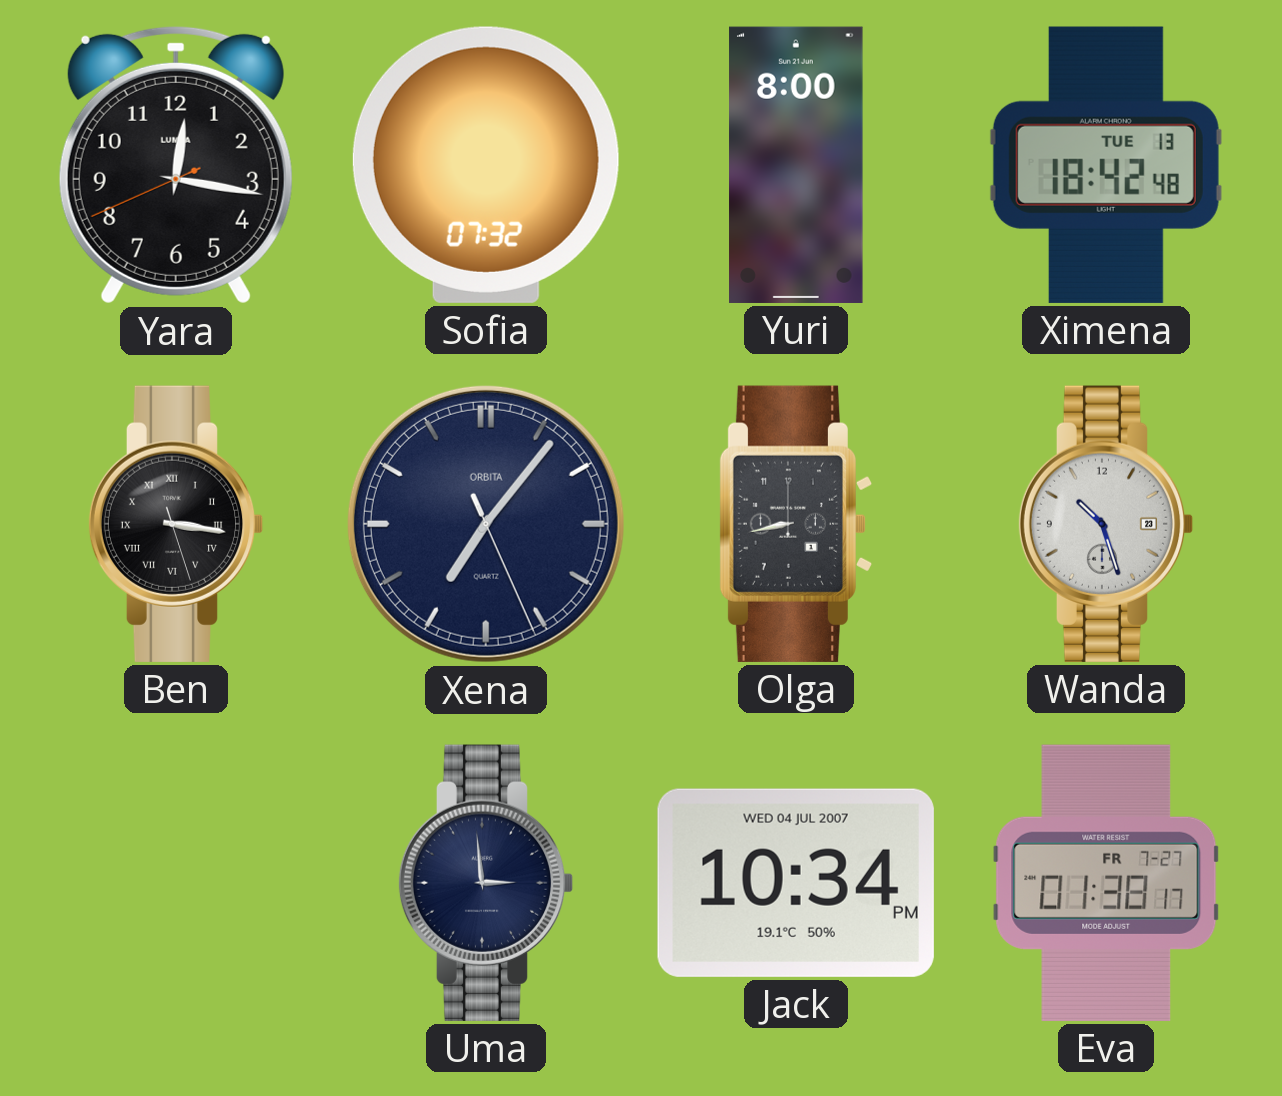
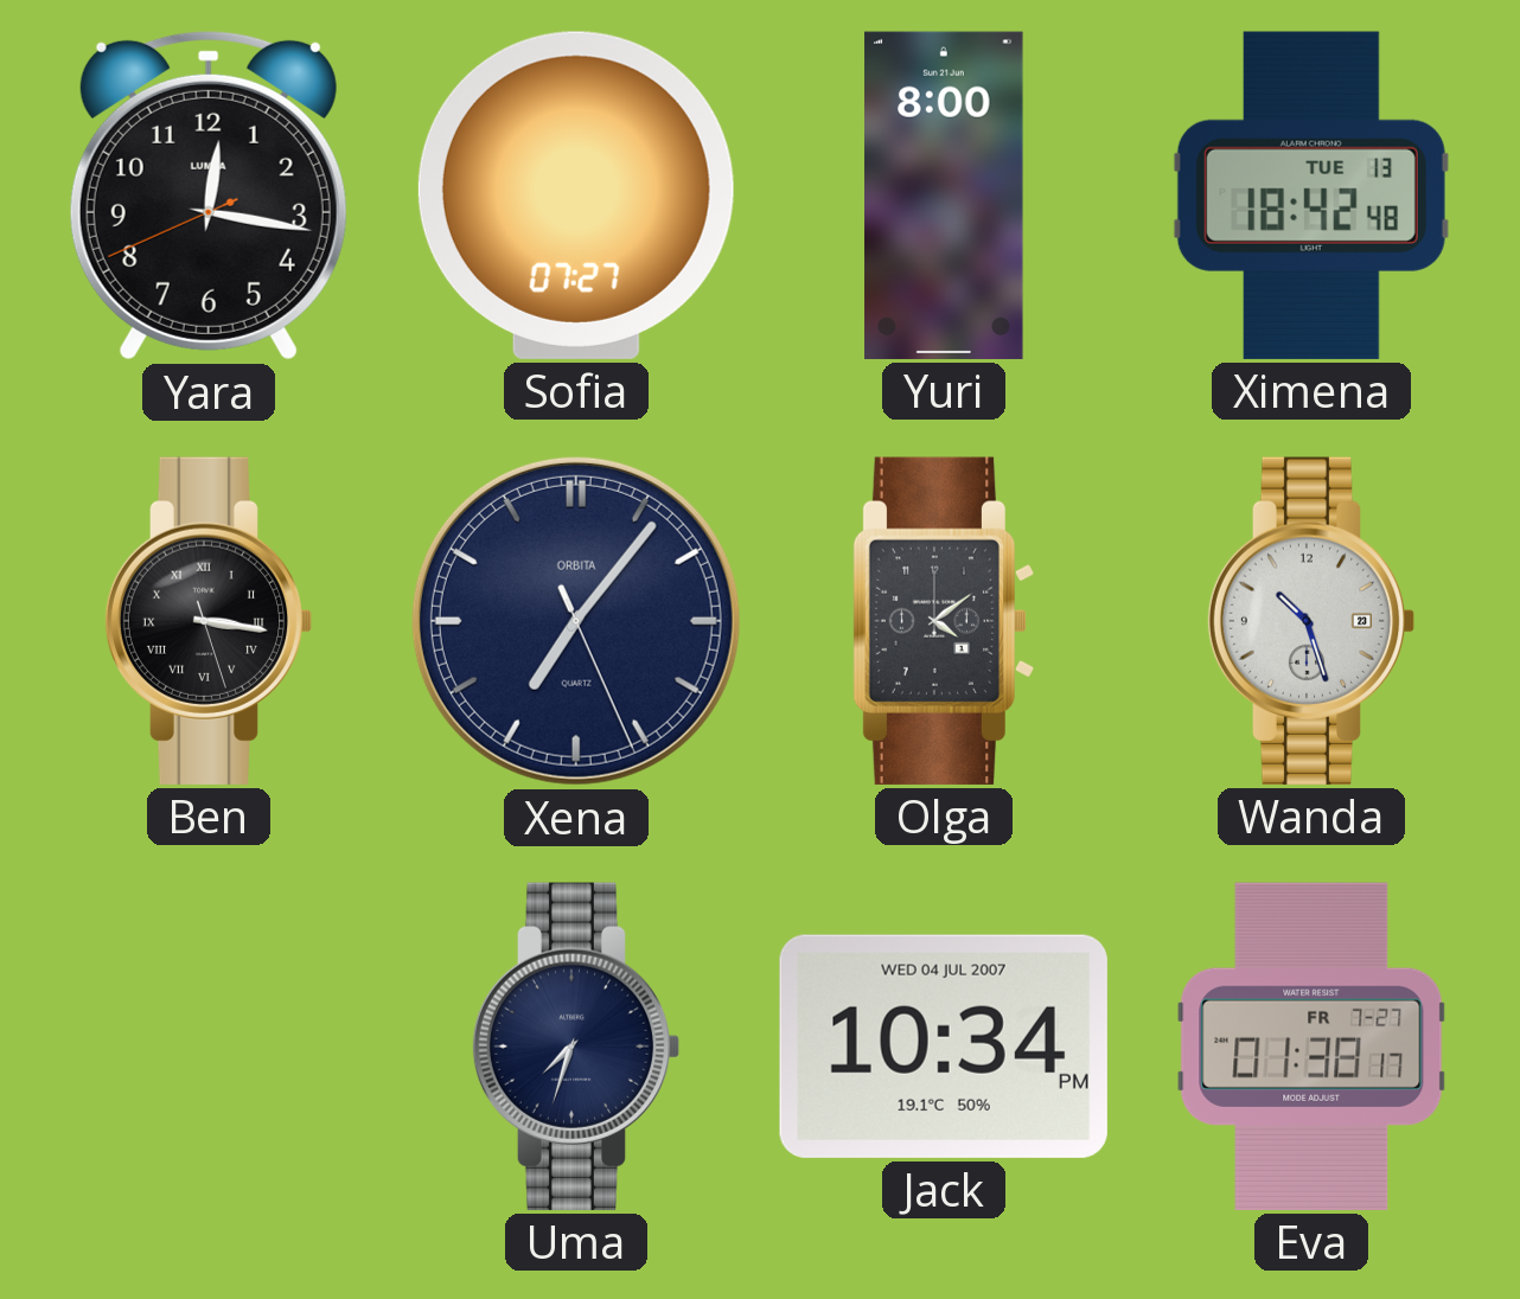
Sofia: 07:32 -> 07:27 (576, 196)
Olga: 8:43 -> 4:09 (943, 621)
Uma: 2:59 -> 7:33 (576, 1047)
